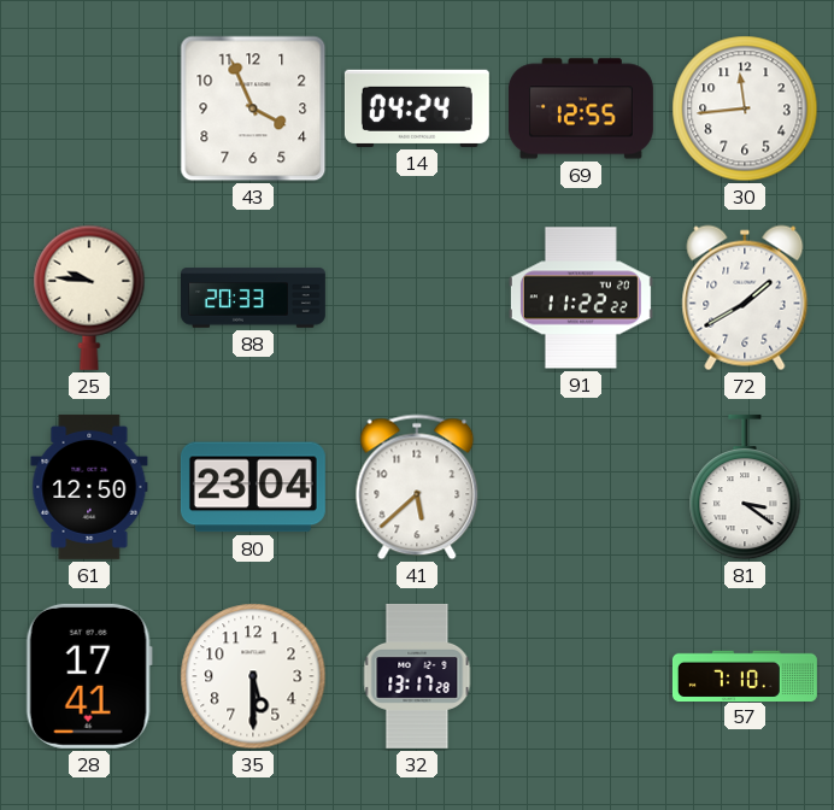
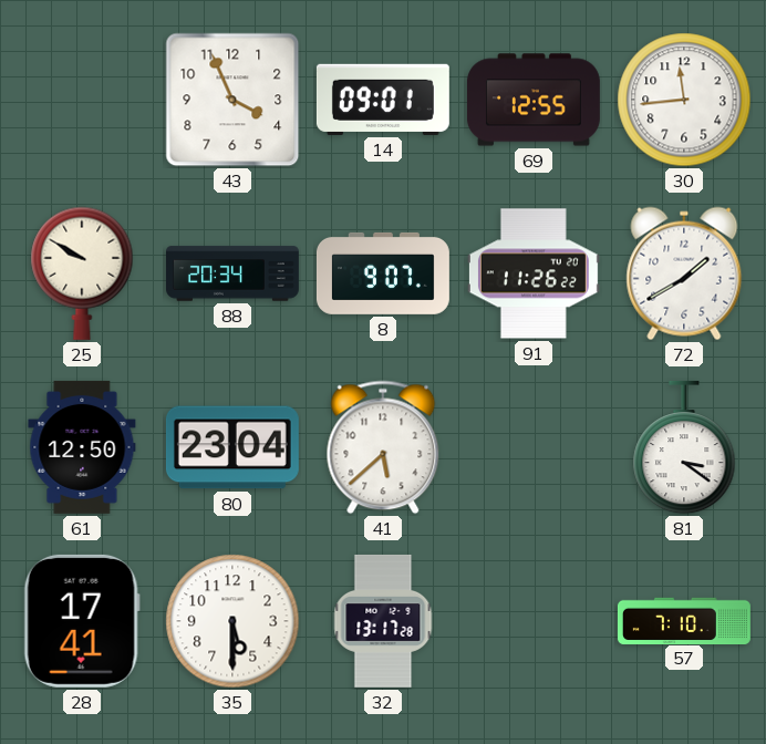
14: 04:24 -> 09:01 (383, 100)
25: 9:46 -> 9:50 (82, 273)
88: 20:33 -> 20:34 (234, 273)
8: none -> 9:07 (383, 273)
91: 11:22 -> 11:26 (534, 273)
